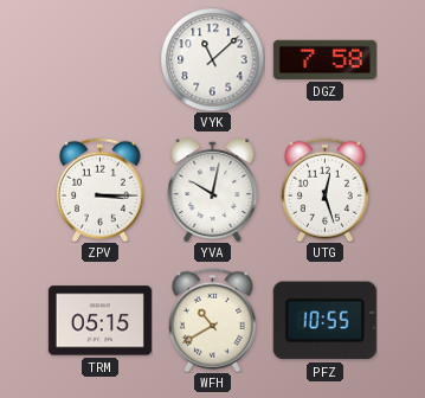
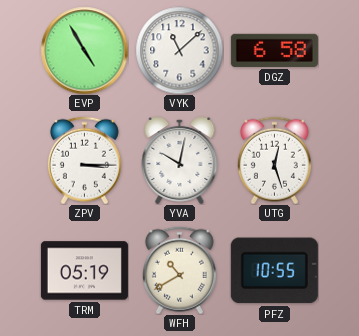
EVP: none -> 4:55 (84, 50)
DGZ: 7:58 -> 6:58 (274, 50)
TRM: 05:15 -> 05:19 (84, 271)
